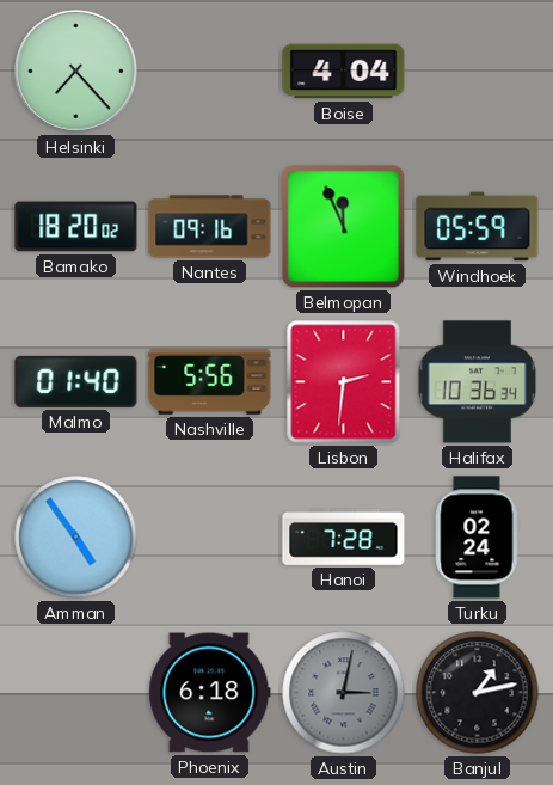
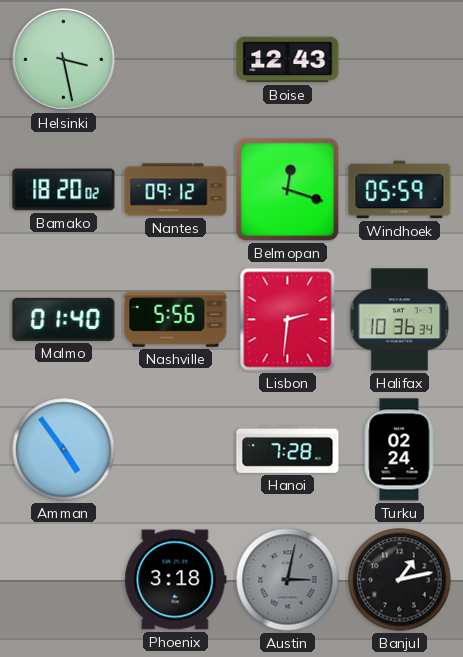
Helsinki: 7:23 -> 3:28 (64, 60)
Boise: 4:04 -> 12:43 (288, 60)
Nantes: 09:16 -> 09:12 (176, 190)
Belmopan: 11:56 -> 12:18 (288, 190)
Phoenix: 6:18 -> 3:18 (176, 580)
